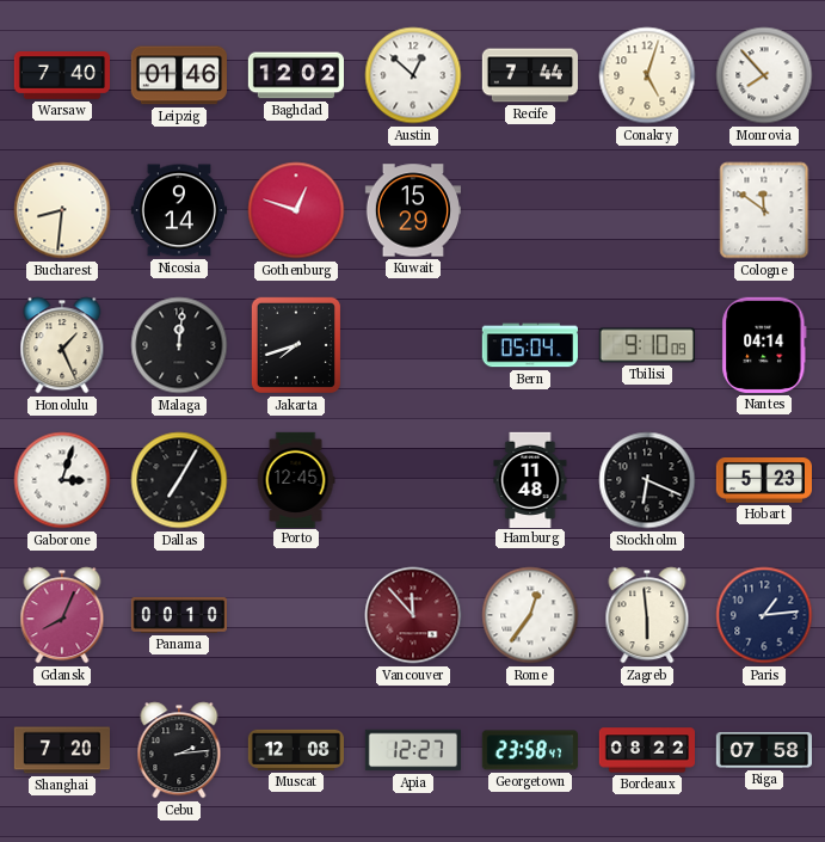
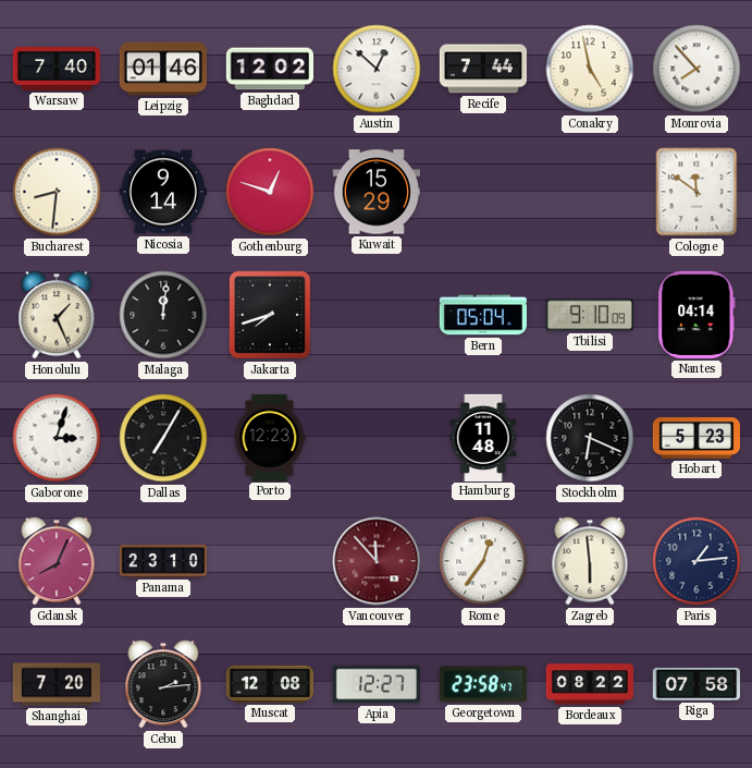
Conakry: 5:03 -> 4:58 (590, 69)
Porto: 12:45 -> 12:23 (270, 437)
Panama: 00:10 -> 23:10 (162, 562)
